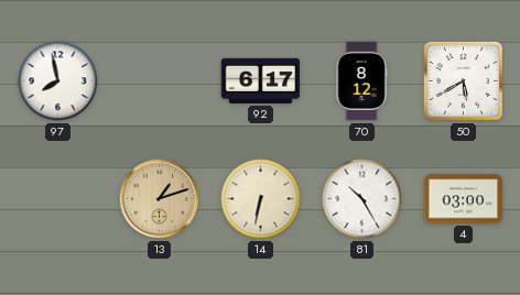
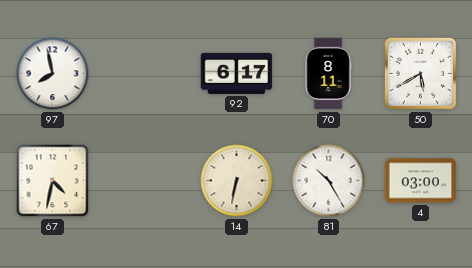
70: 8:12 -> 8:11 (328, 74)
67: none -> 4:32 (53, 181)
13: 1:12 -> none (160, 199)
